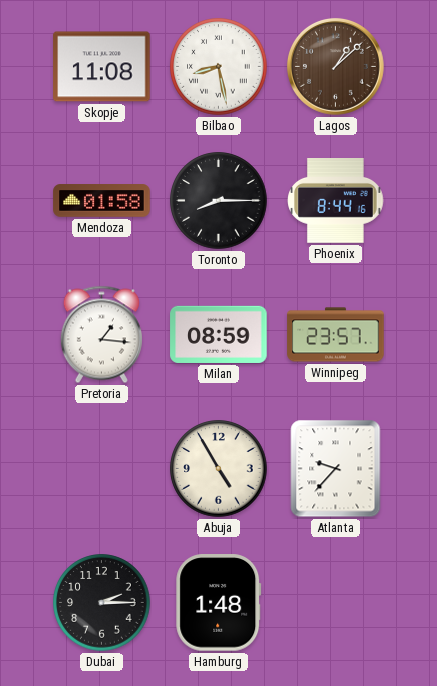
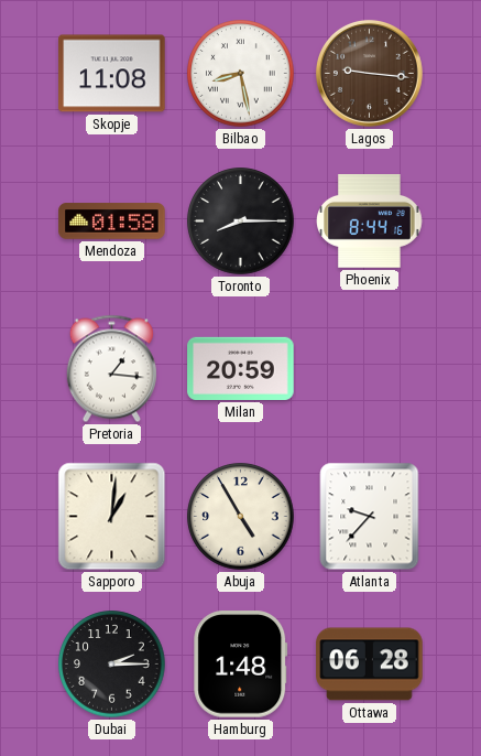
Lagos: 1:08 -> 9:16 (369, 73)
Milan: 08:59 -> 20:59 (241, 368)
Winnipeg: 23:57 -> none (336, 335)
Sapporo: none -> 1:01 (112, 517)
Ottawa: none -> 06:28 (370, 665)
